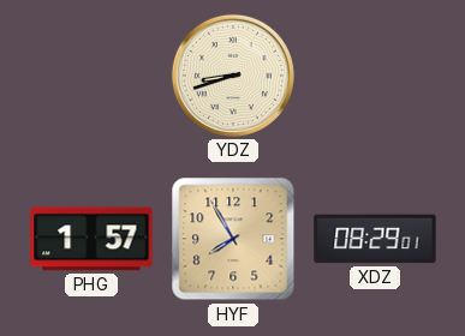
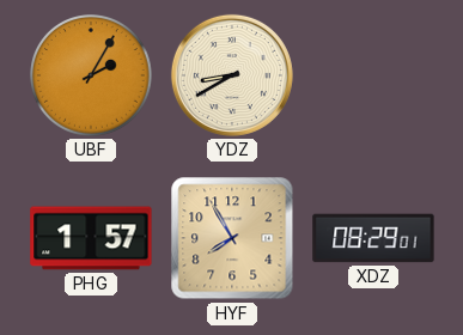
UBF: none -> 2:05 (91, 75)
YDZ: 8:42 -> 8:40 (232, 75)
